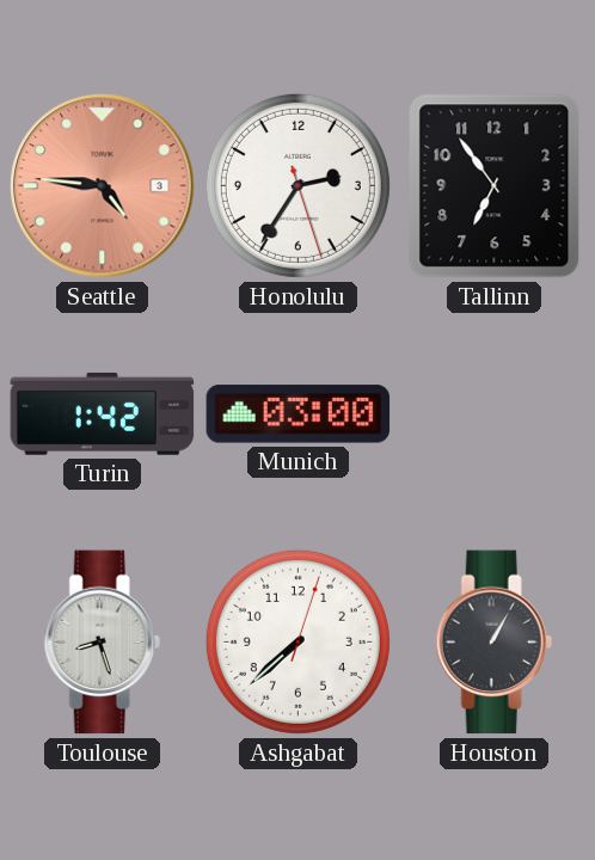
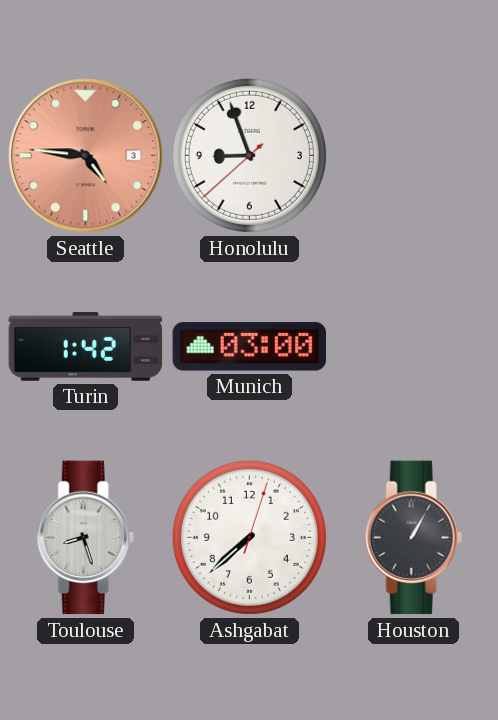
Honolulu: 2:35 -> 8:56 (249, 155)
Tallinn: 6:54 -> none (495, 186)
